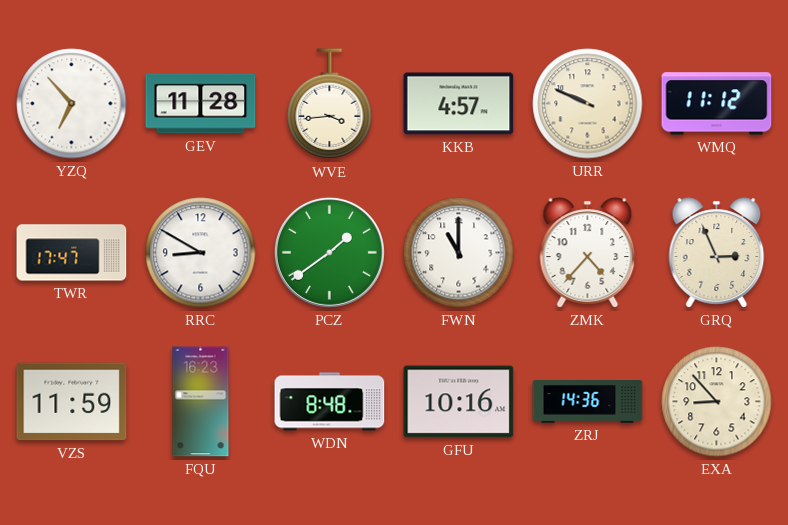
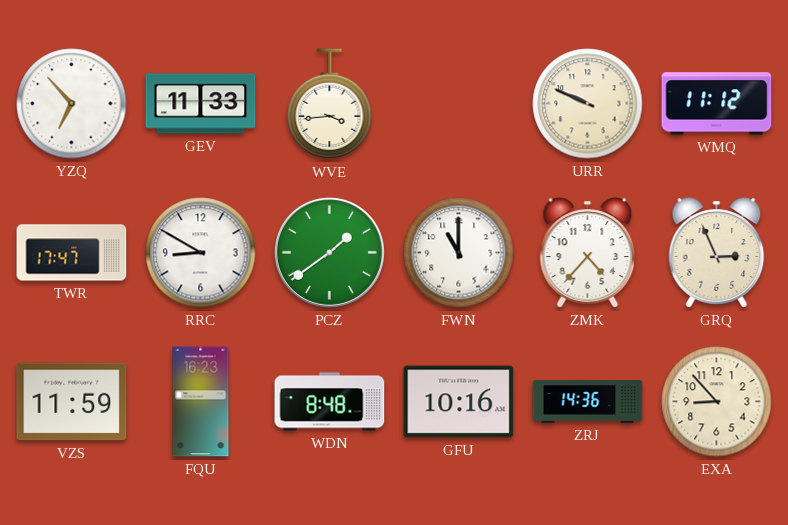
GEV: 11:28 -> 11:33 (201, 104)
KKB: 4:57 -> none (459, 104)
